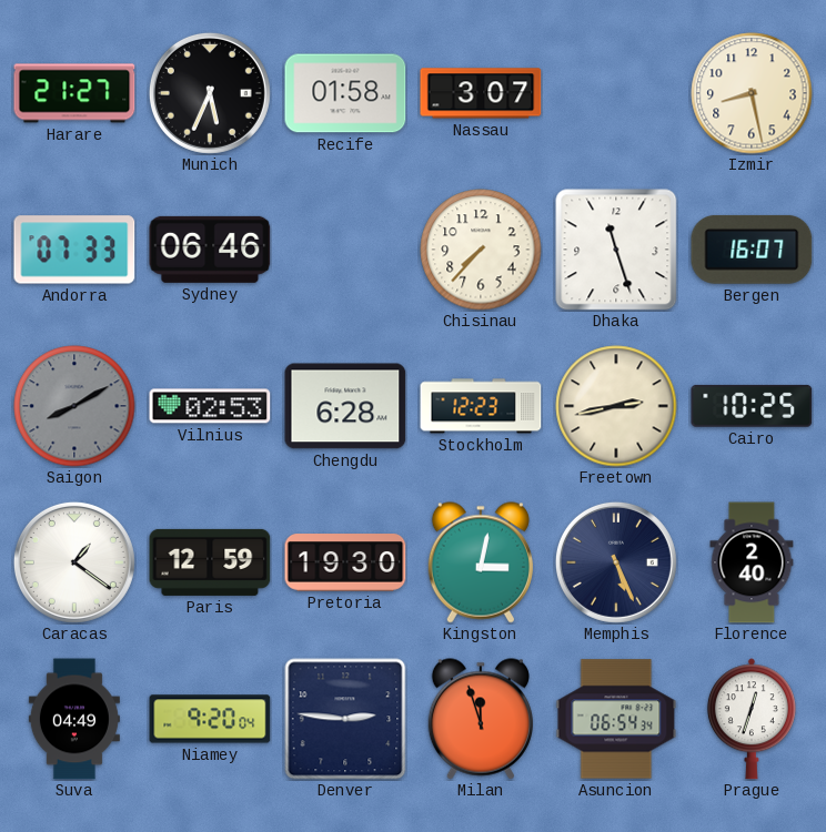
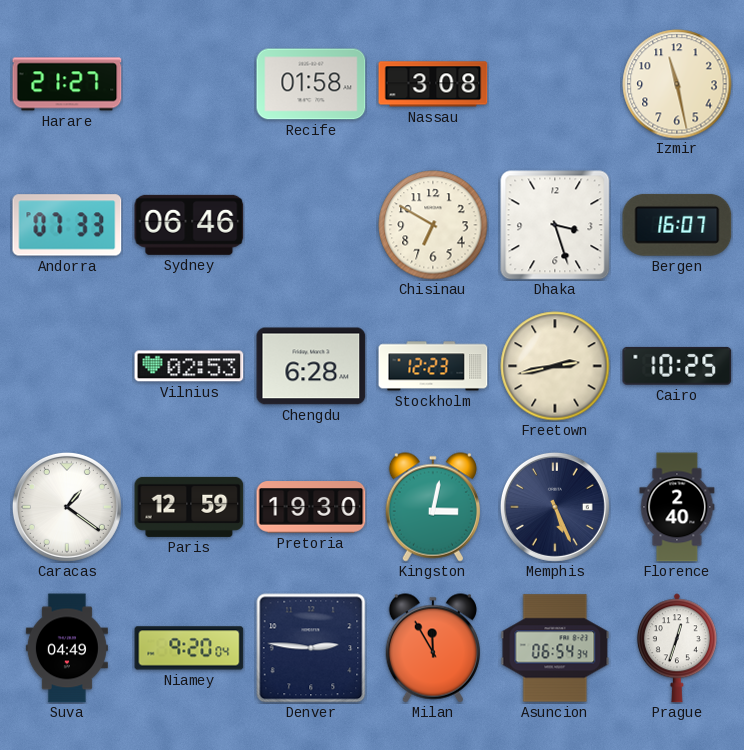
Munich: 5:34 -> none (210, 93)
Nassau: 3:07 -> 3:08 (433, 84)
Izmir: 8:28 -> 11:28 (677, 84)
Chisinau: 7:37 -> 6:50 (433, 225)
Dhaka: 11:27 -> 3:27 (555, 225)
Saigon: 8:10 -> none (74, 406)
Milan: 11:57 -> 11:55 (433, 648)
